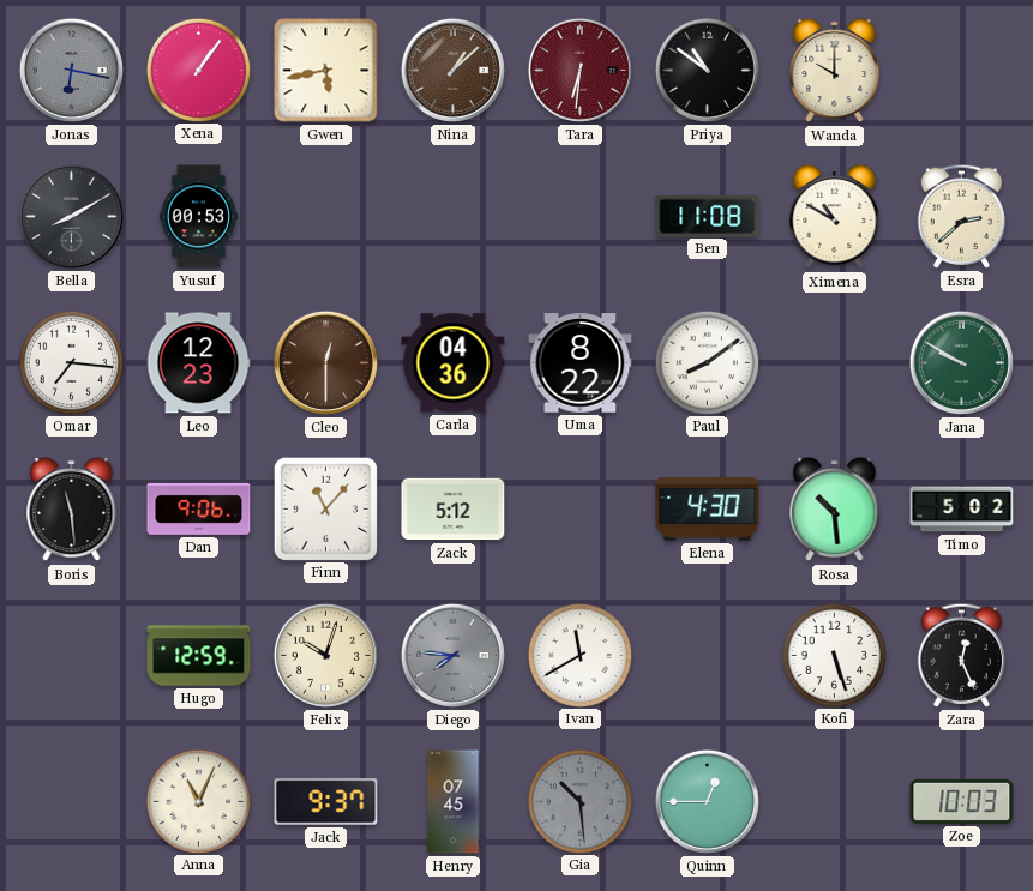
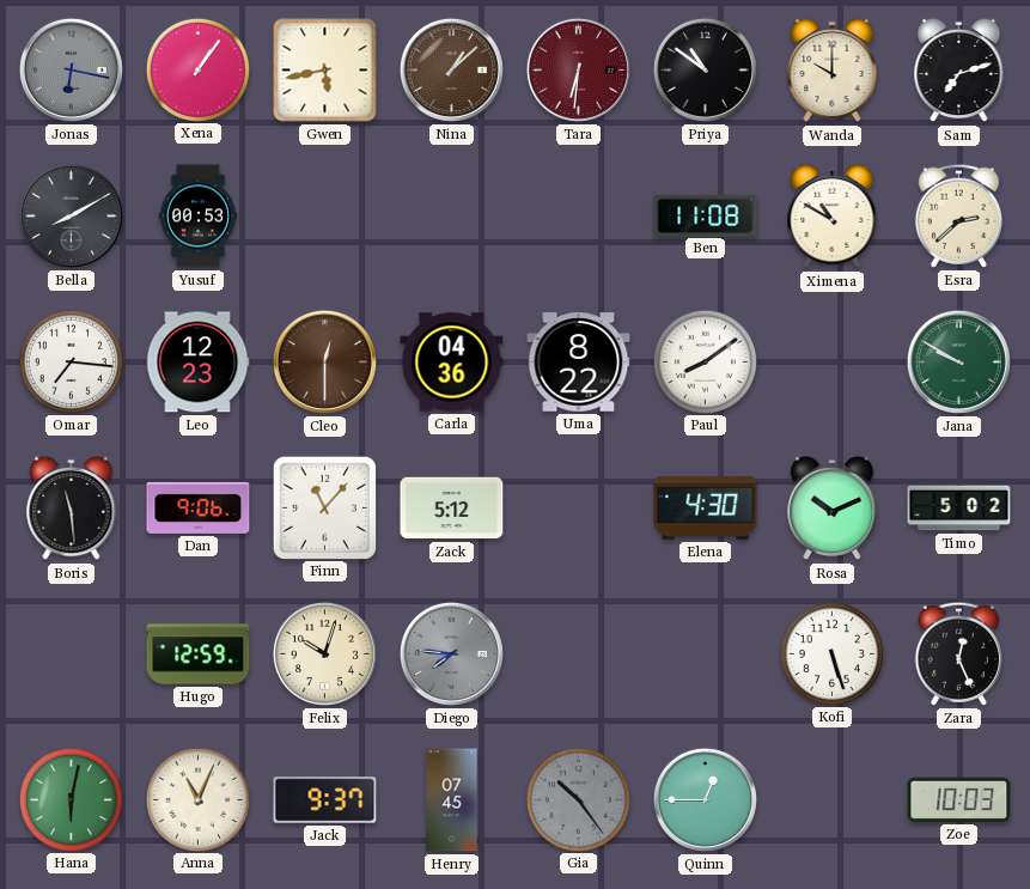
Sam: none -> 7:12 (959, 71)
Rosa: 10:29 -> 10:11 (833, 509)
Ivan: 11:40 -> none (579, 655)
Hana: none -> 6:02 (71, 799)
Gia: 10:29 -> 10:24 (578, 799)
